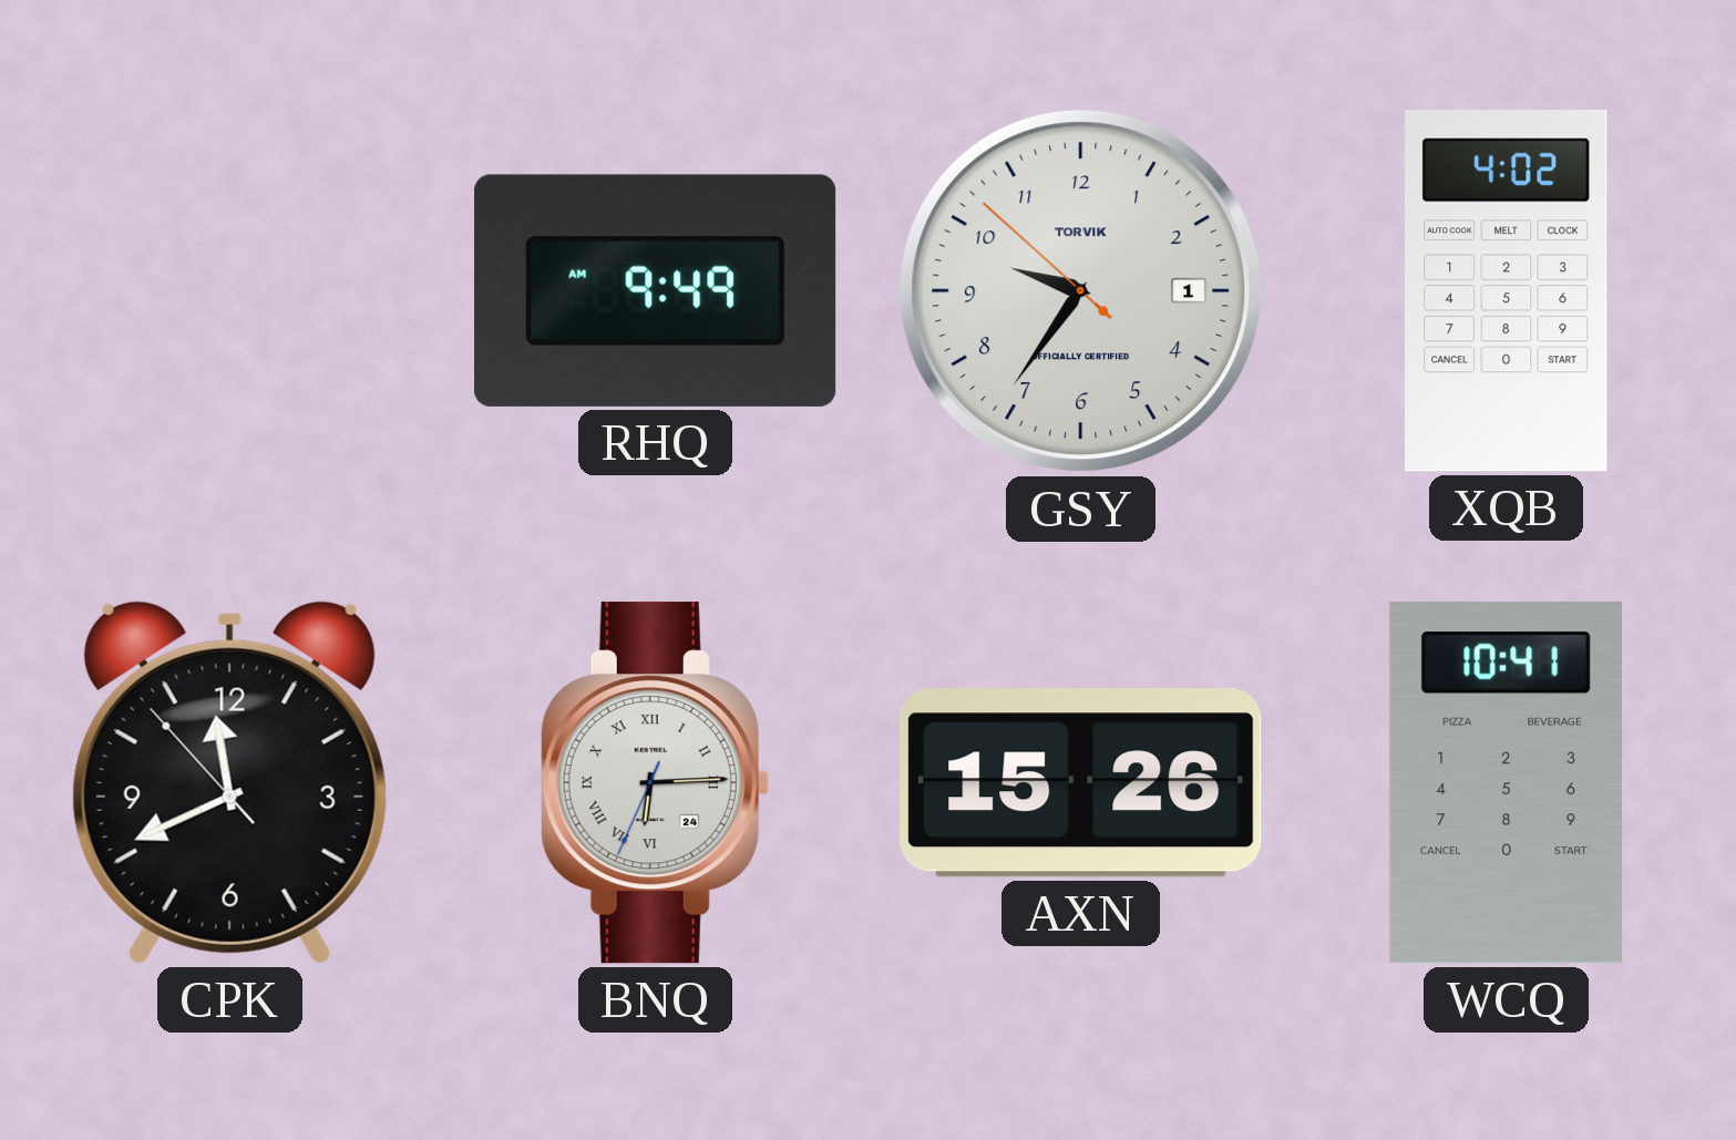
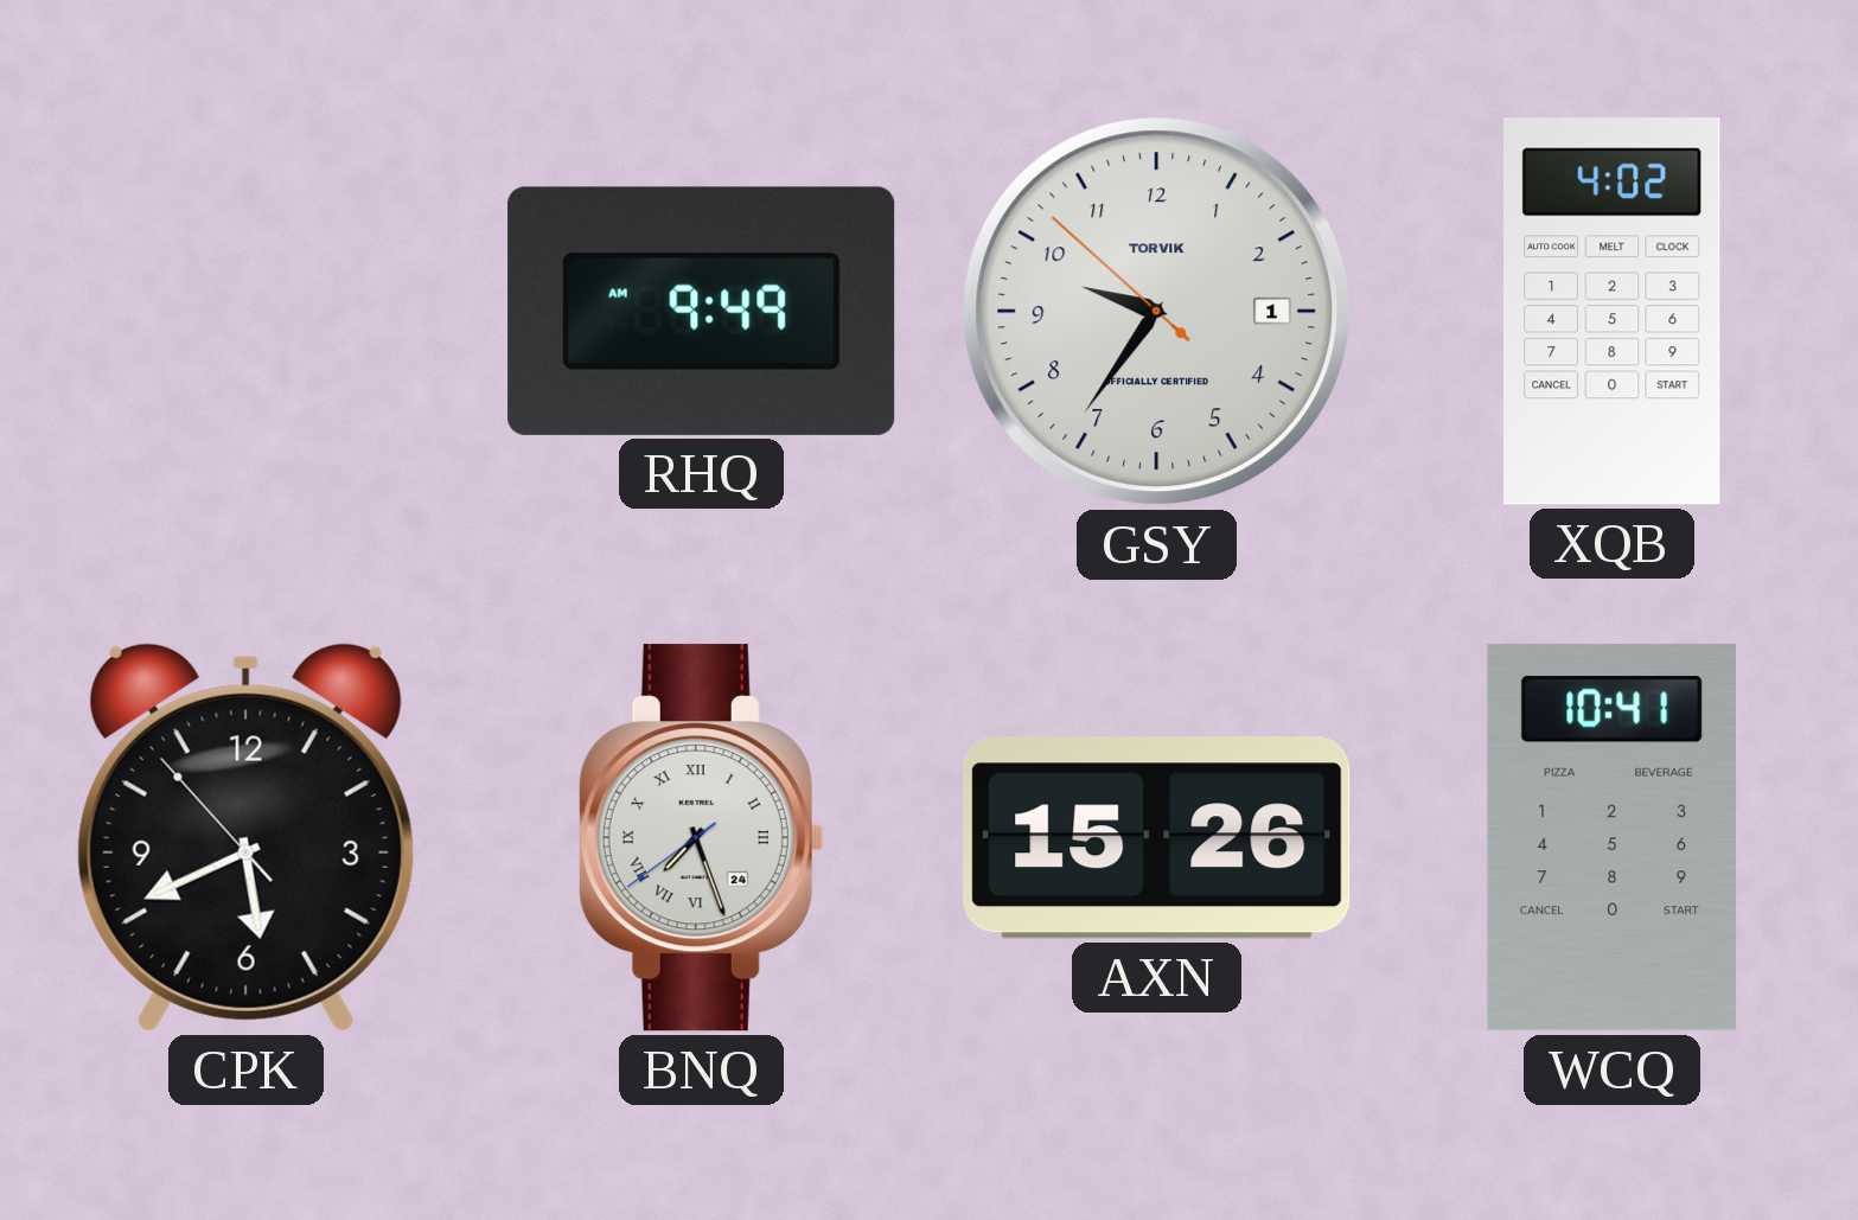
CPK: 11:40 -> 5:40 (245, 837)
BNQ: 6:14 -> 7:26 (701, 838)
